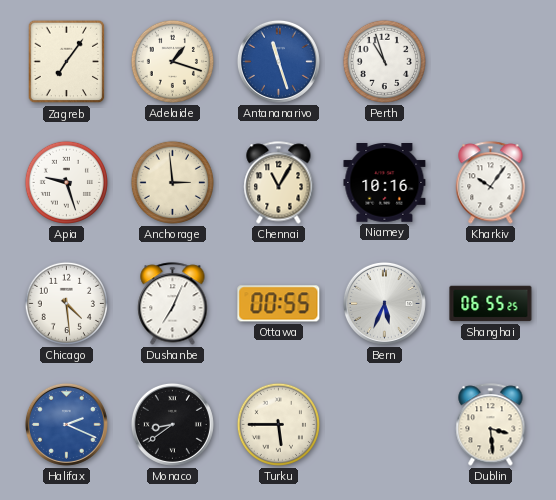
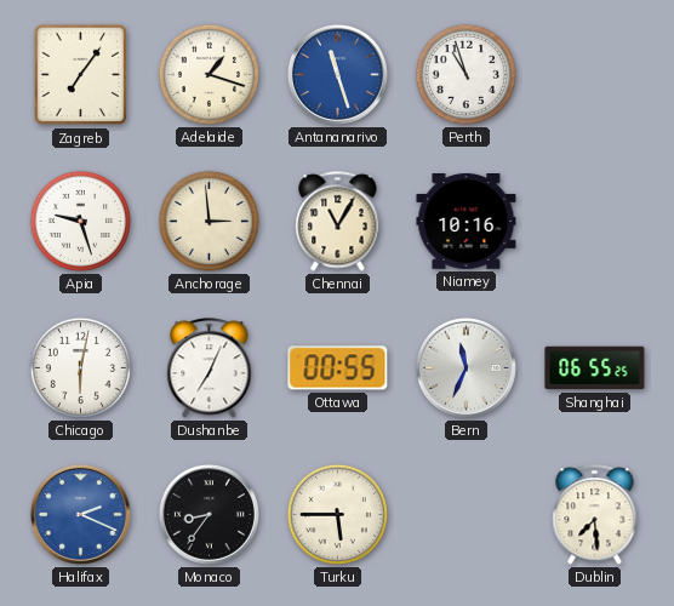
Kharkiv: 10:06 -> none (491, 183)
Chicago: 4:29 -> 6:02 (80, 367)
Bern: 5:34 -> 11:34 (465, 367)
Monaco: 8:39 -> 8:36 (209, 514)
Dublin: 3:29 -> 7:29 (595, 515)
